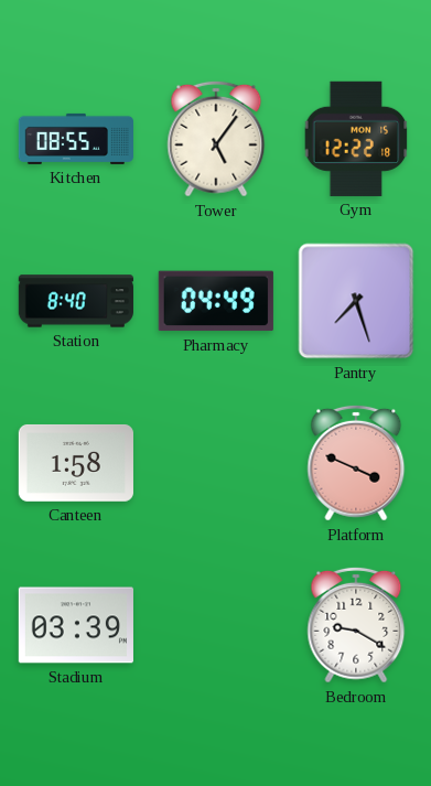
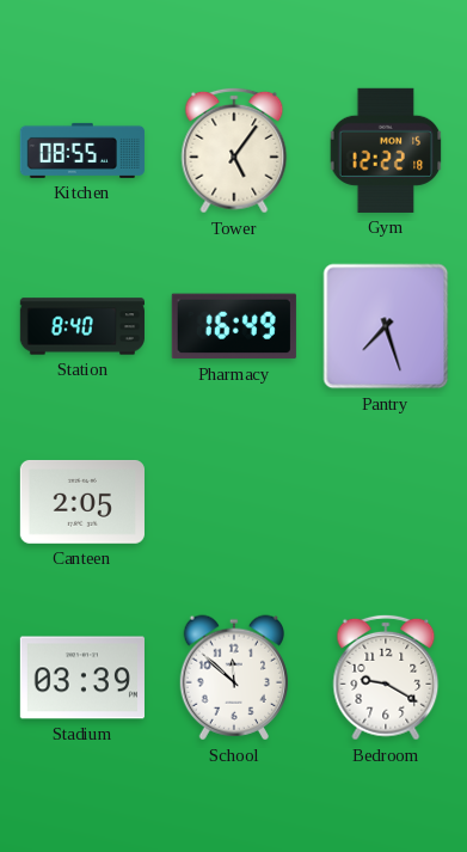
Pharmacy: 04:49 -> 16:49 (234, 326)
Canteen: 1:58 -> 2:05 (82, 502)
Platform: 3:49 -> none (356, 463)
School: none -> 11:52 (233, 678)
